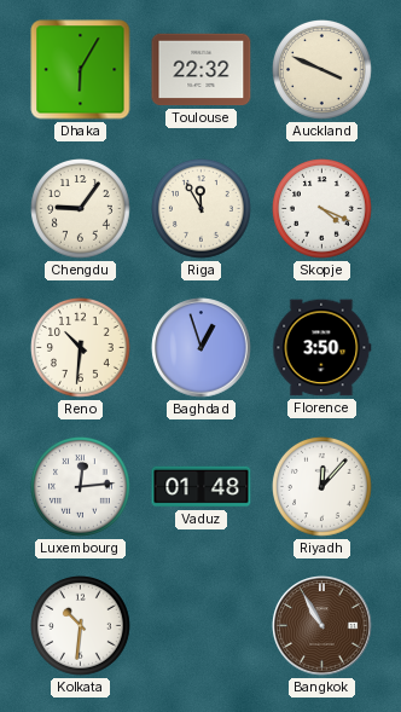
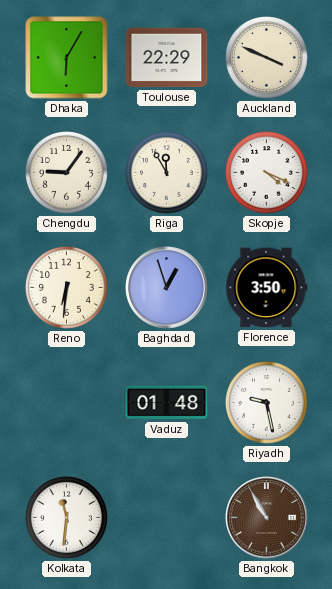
Toulouse: 22:32 -> 22:29 (167, 58)
Reno: 10:31 -> 6:31 (67, 288)
Luxembourg: 12:14 -> none (81, 487)
Riyadh: 12:07 -> 9:28 (267, 403)
Kolkata: 10:31 -> 11:31 (67, 518)
